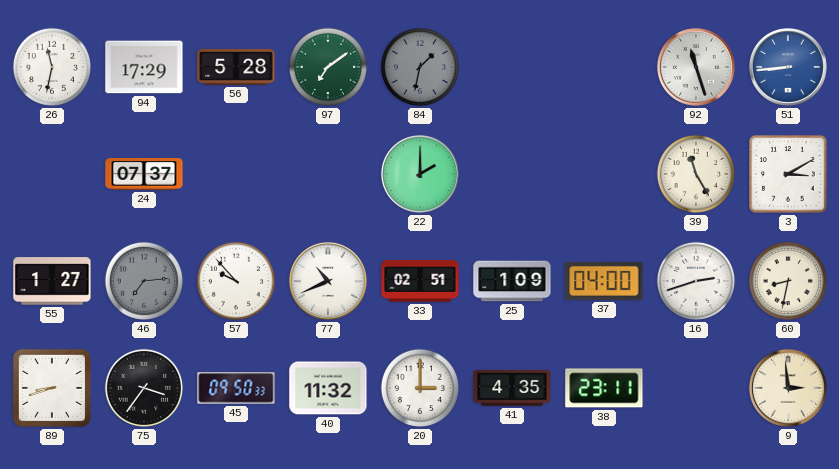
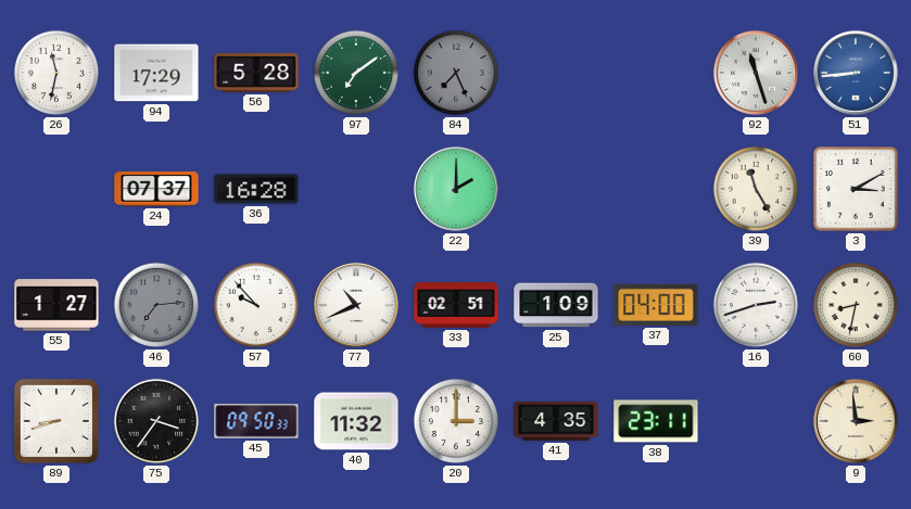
84: 1:32 -> 7:26 (456, 73)
36: none -> 16:28 (256, 189)
